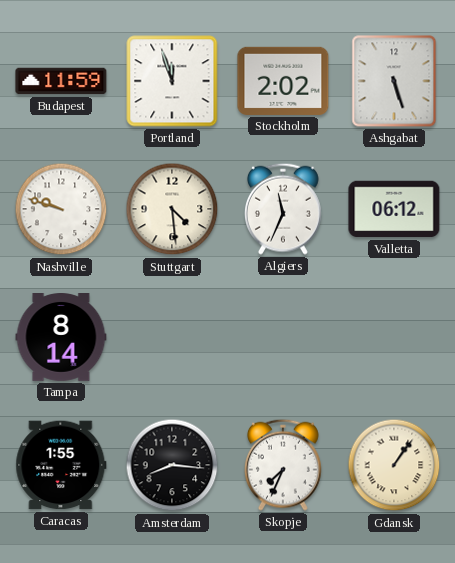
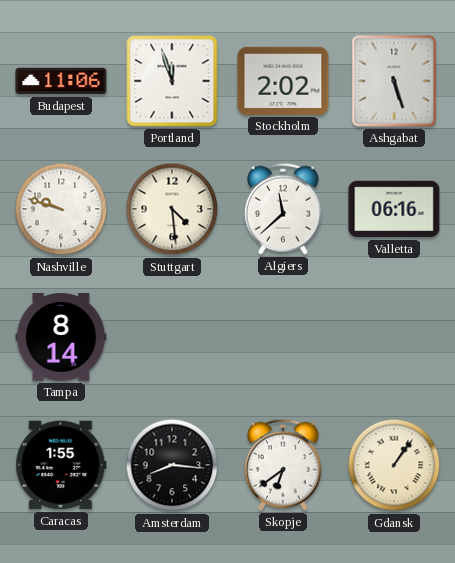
Budapest: 11:59 -> 11:06 (61, 81)
Algiers: 11:34 -> 11:38 (283, 209)
Valletta: 06:12 -> 06:16 (394, 209)
Skopje: 7:34 -> 6:39 (283, 465)
